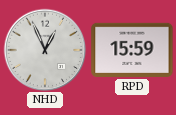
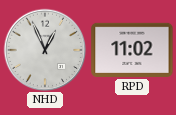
RPD: 15:59 -> 11:02 (132, 50)
